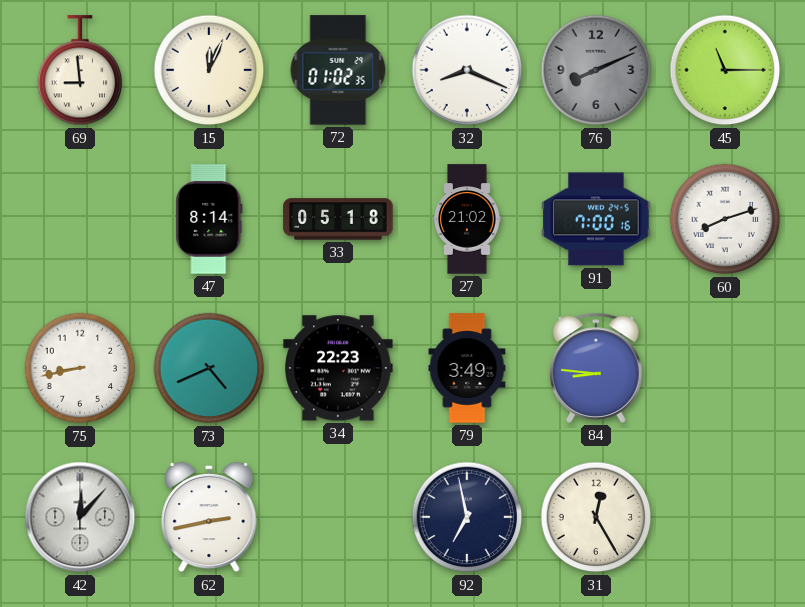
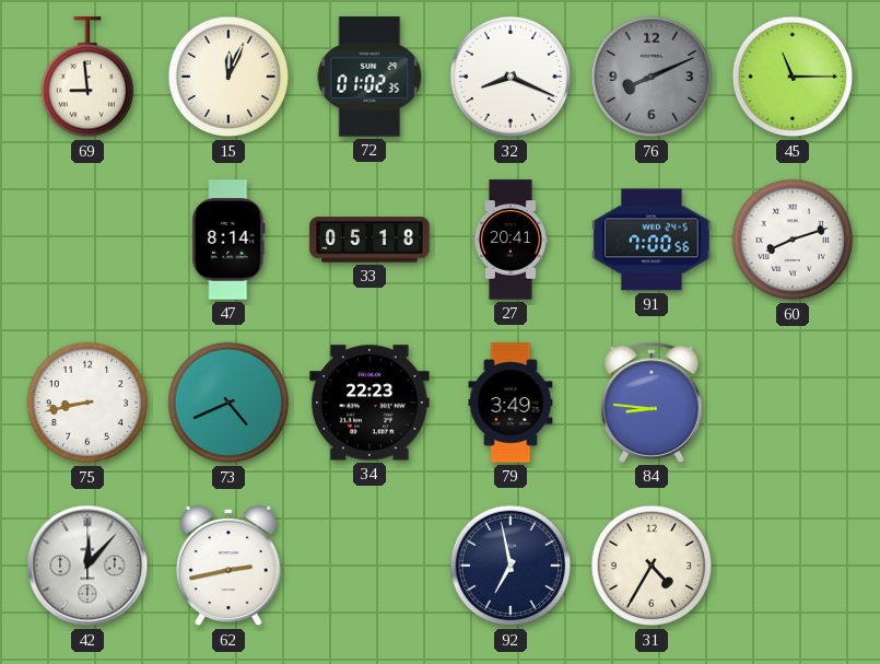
27: 21:02 -> 20:41 (511, 240)
91: 7:00:16 -> 7:00:56 (652, 240)
31: 12:25 -> 4:35 (652, 566)
